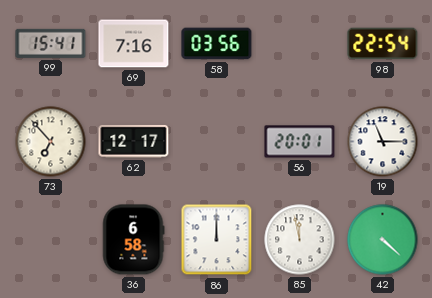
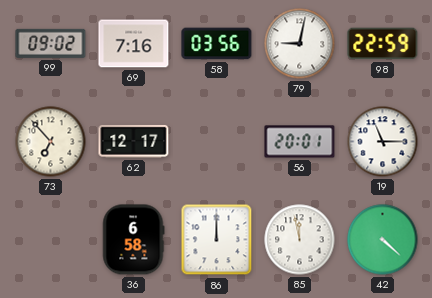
99: 15:41 -> 09:02 (51, 43)
79: none -> 9:02 (300, 44)
98: 22:54 -> 22:59 (383, 44)
